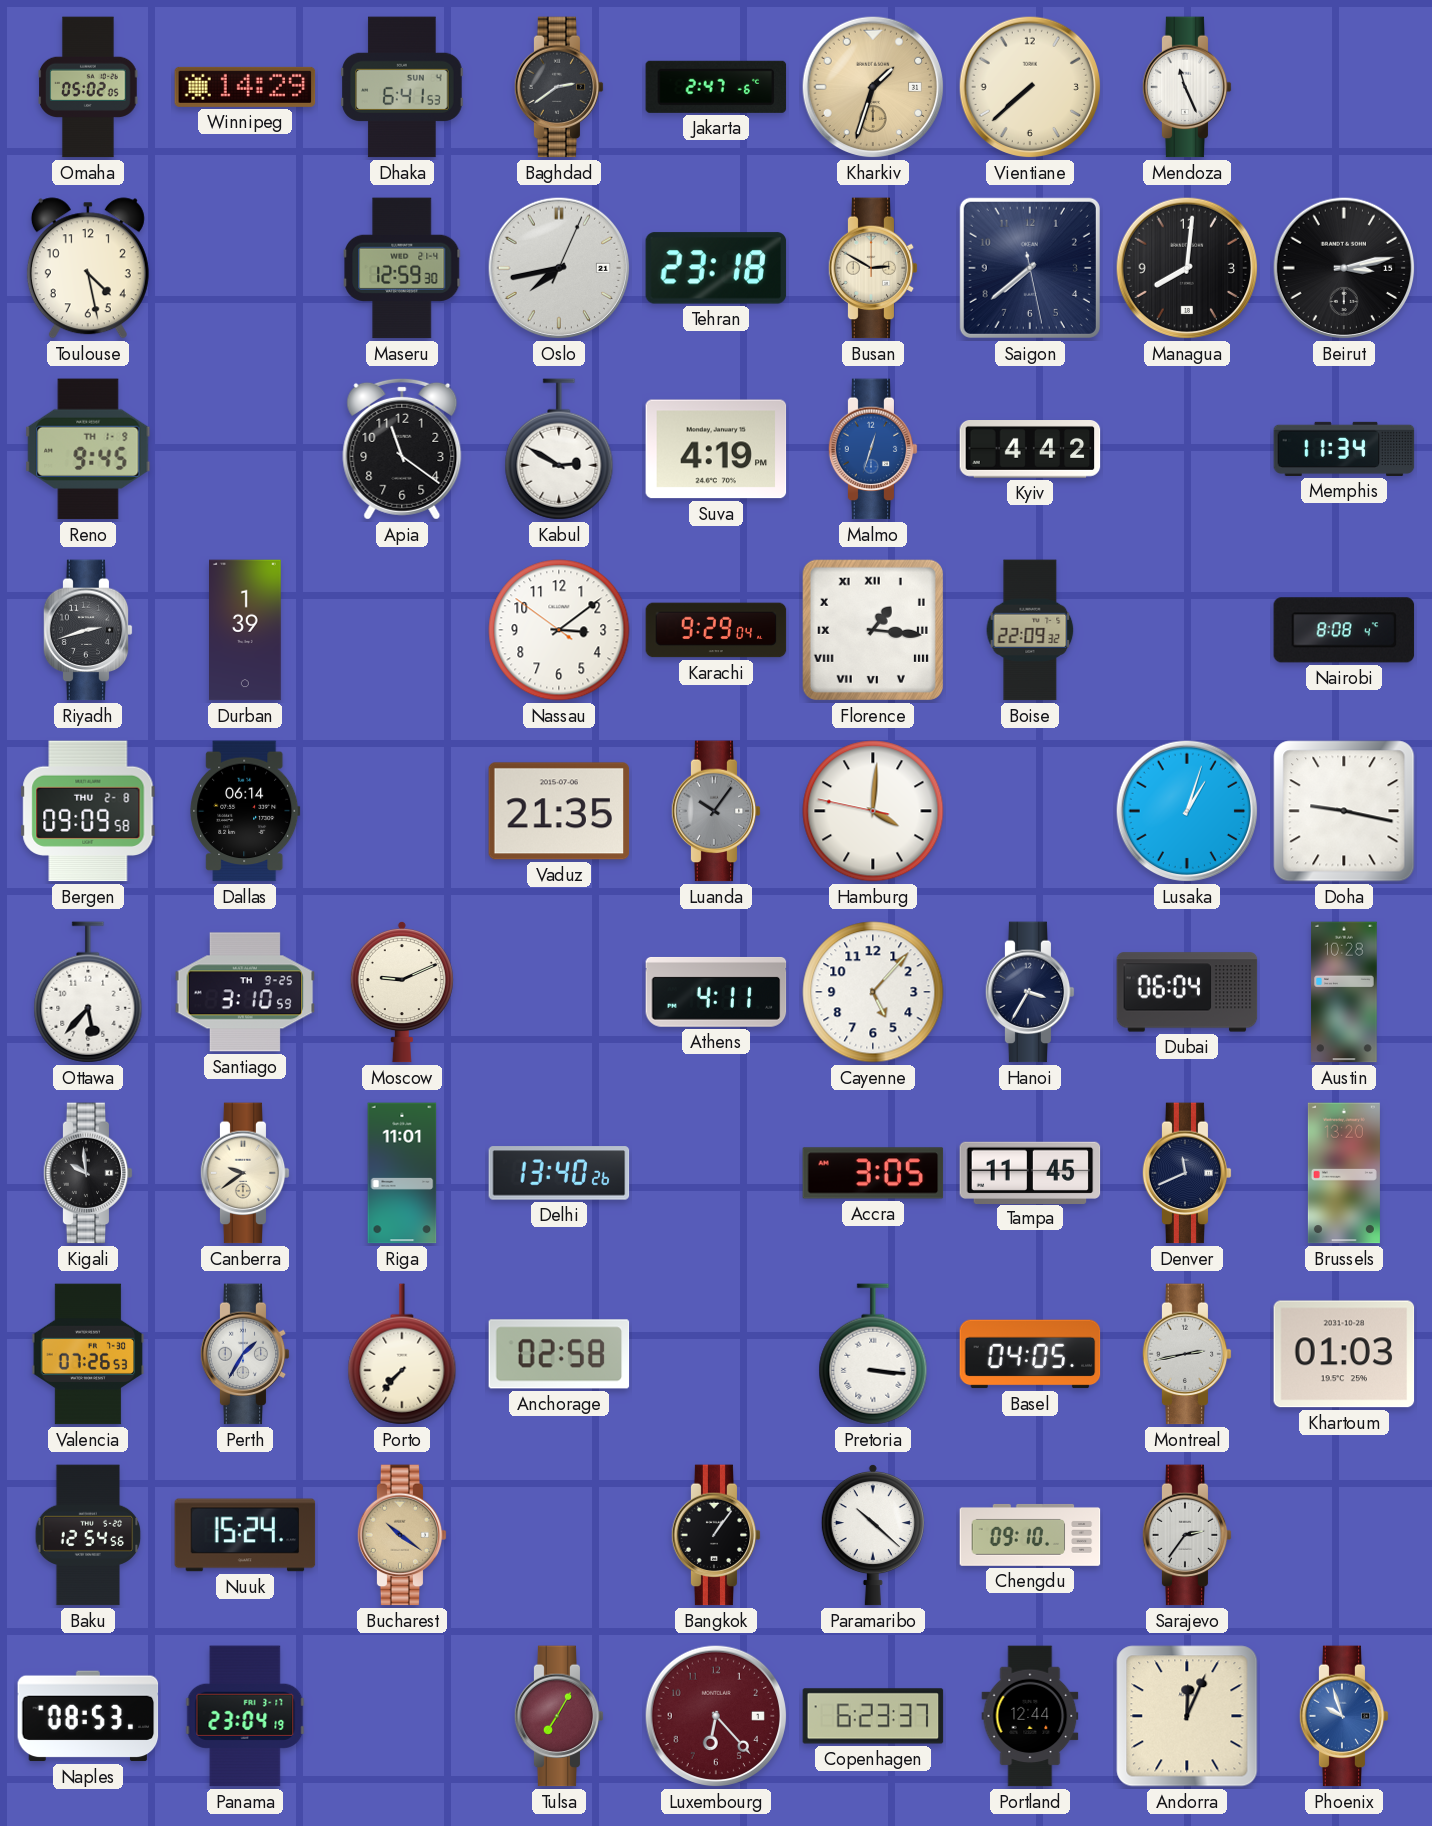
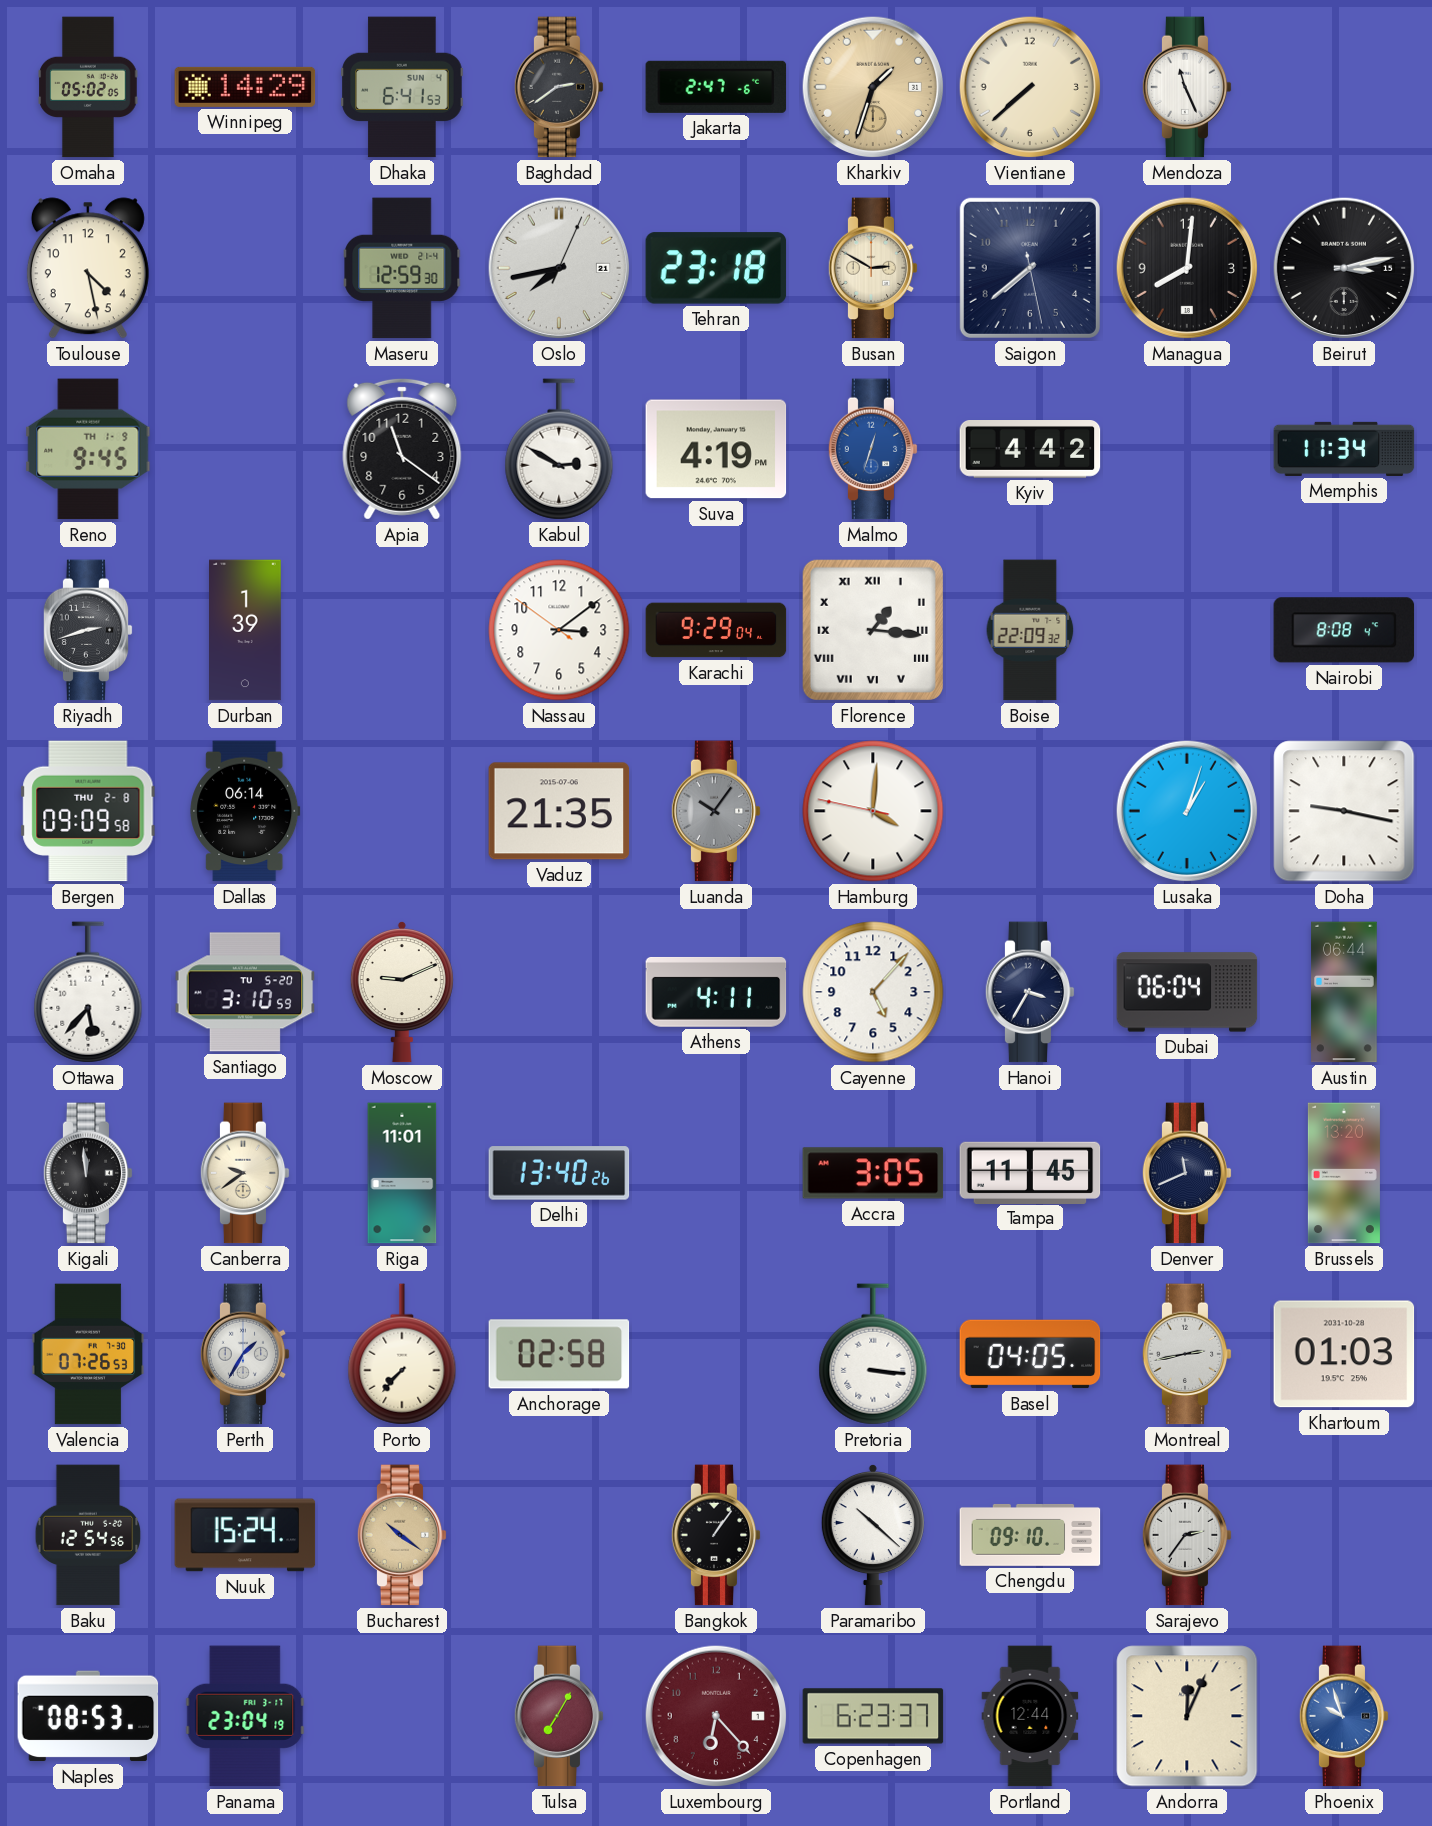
Santiago date: TH 9-25 -> TU 5-20 (245, 992)
Austin: 10:28 -> 06:44 (1344, 992)
Kigali: 9:59 -> 11:59 (88, 1173)
